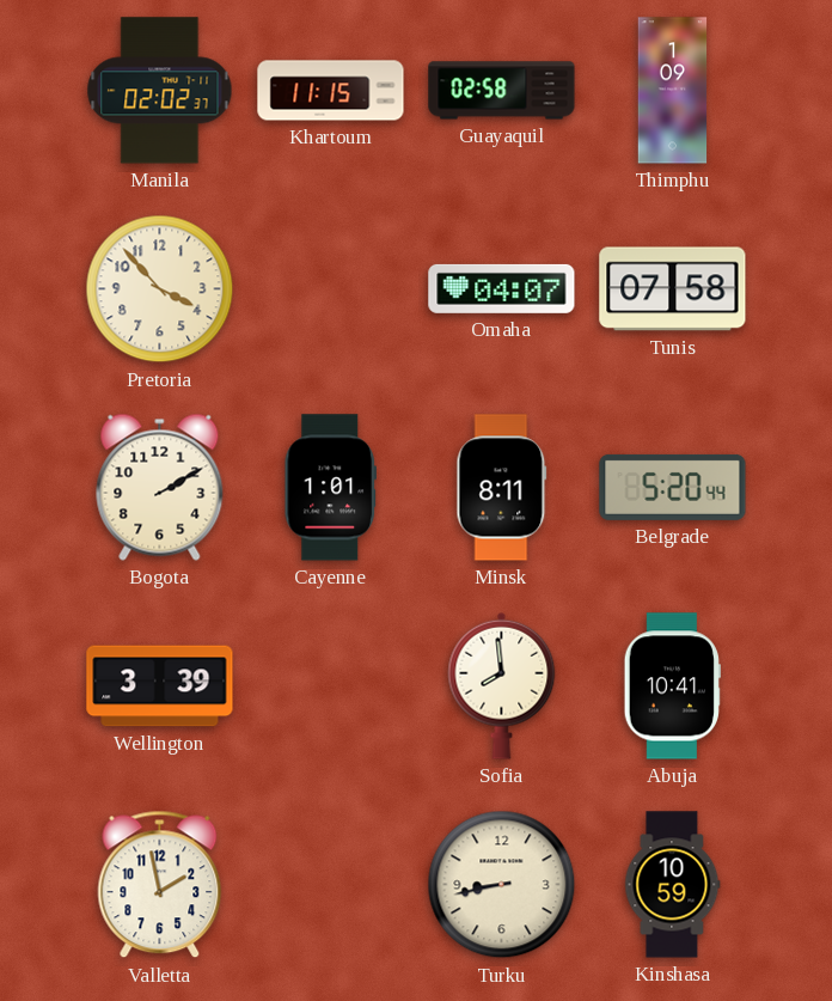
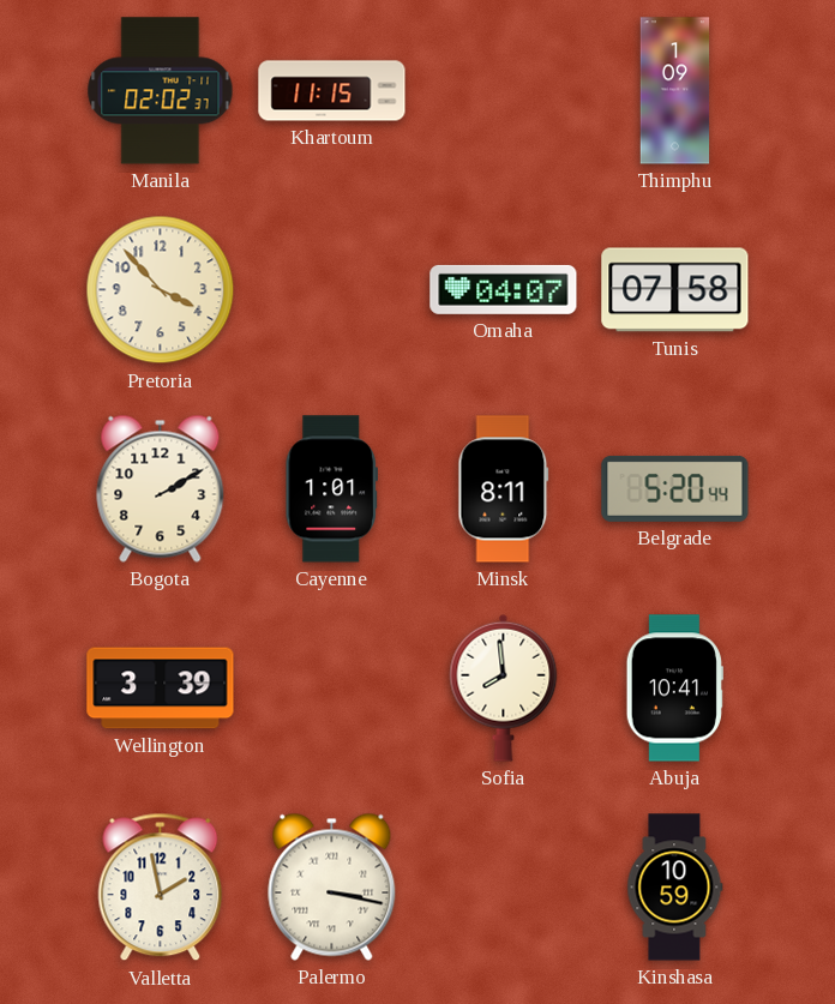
Guayaquil: 02:58 -> none (502, 91)
Palermo: none -> 3:17 (332, 886)
Turku: 8:43 -> none (502, 885)
